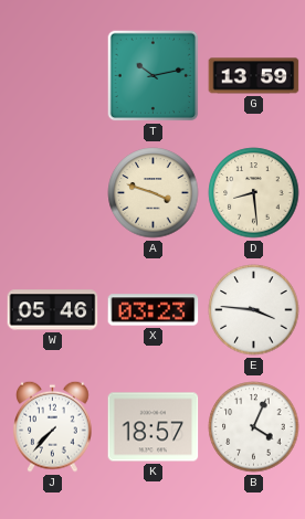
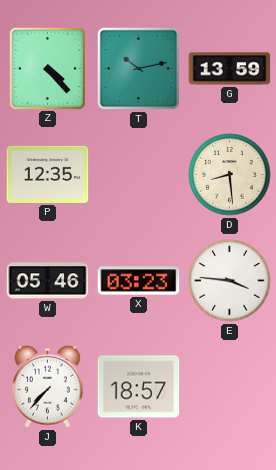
Z: none -> 4:23 (47, 68)
P: none -> 12:35 (48, 174)
A: 3:48 -> none (154, 193)
B: 4:04 -> none (254, 427)
